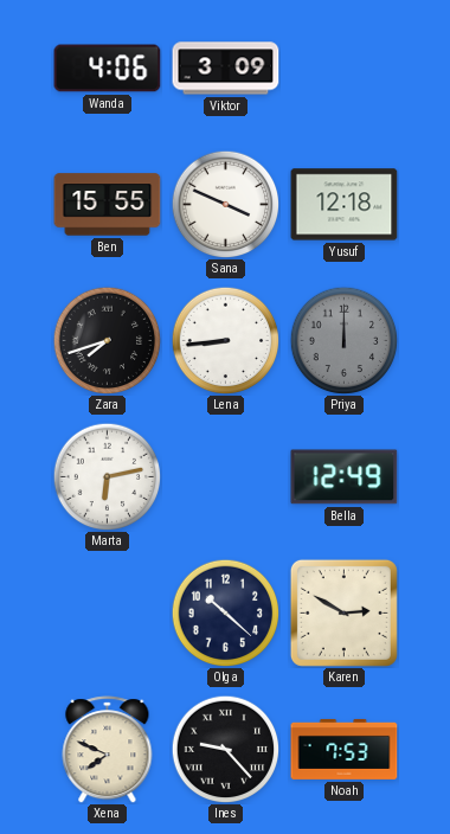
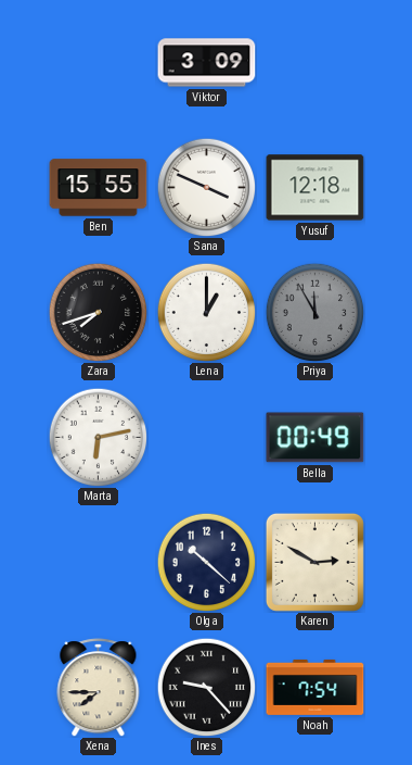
Wanda: 4:06 -> none (108, 69)
Lena: 8:44 -> 1:00 (206, 312)
Priya: 12:00 -> 11:55 (314, 312)
Bella: 12:49 -> 00:49 (316, 438)
Xena: 7:49 -> 7:45 (99, 688)
Noah: 7:53 -> 7:54 (316, 687)
